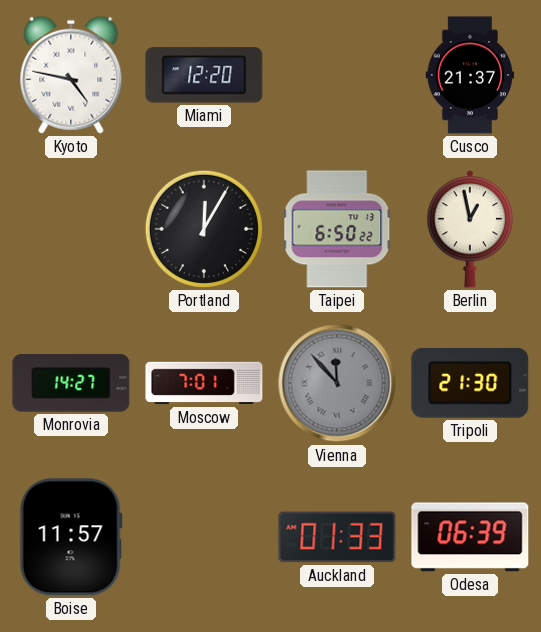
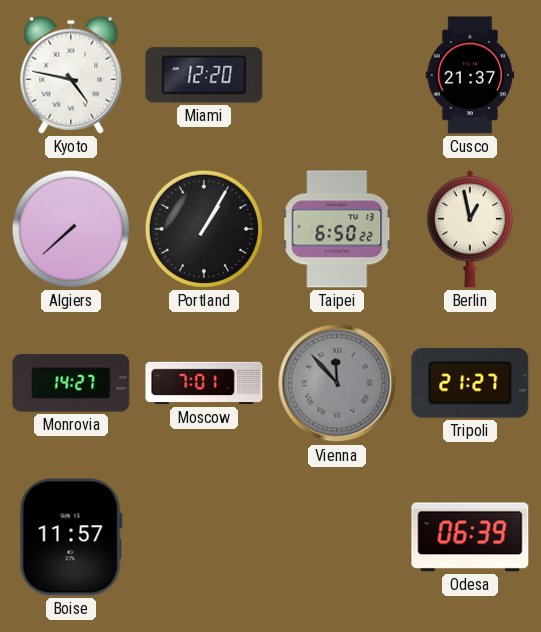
Algiers: none -> 7:38 (71, 229)
Portland: 12:05 -> 1:05 (204, 229)
Tripoli: 21:30 -> 21:27 (470, 383)
Auckland: 01:33 -> none (337, 537)
